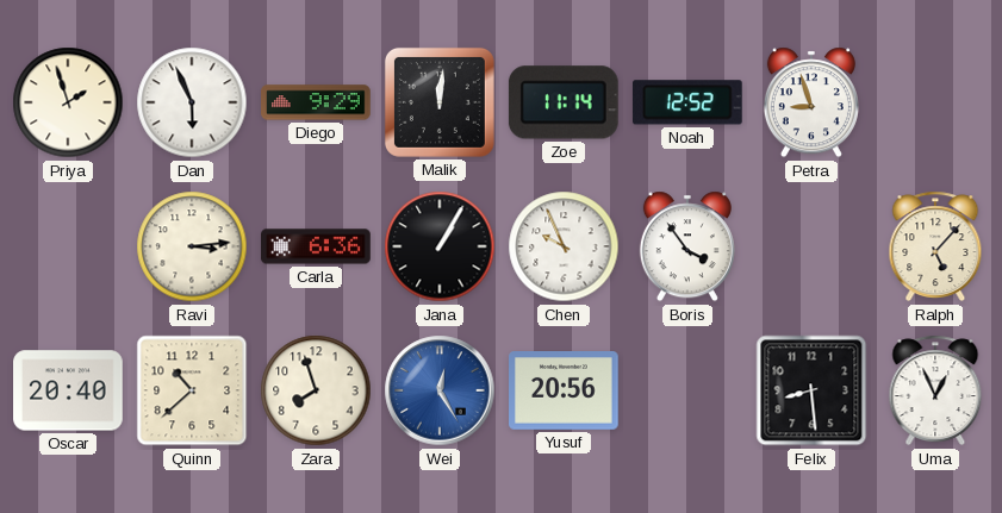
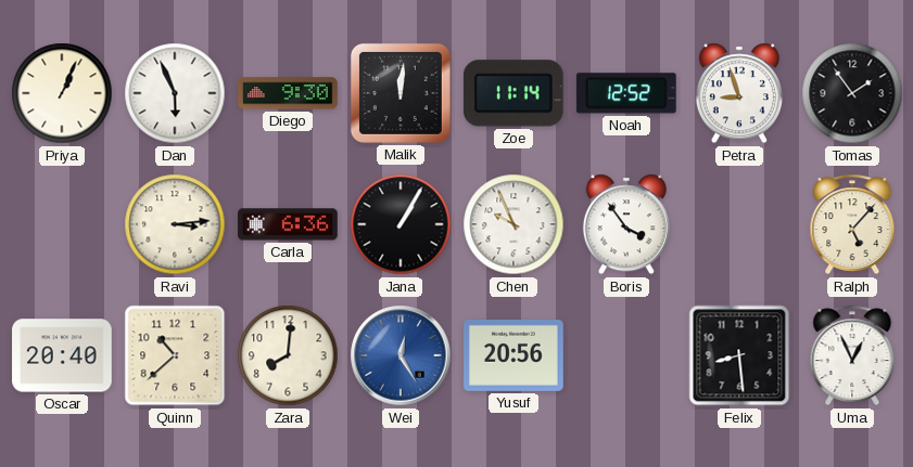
Priya: 1:57 -> 1:04 (62, 93)
Diego: 9:29 -> 9:30 (288, 93)
Tomas: none -> 1:54 (852, 93)
Zara: 7:57 -> 8:01 (288, 355)
